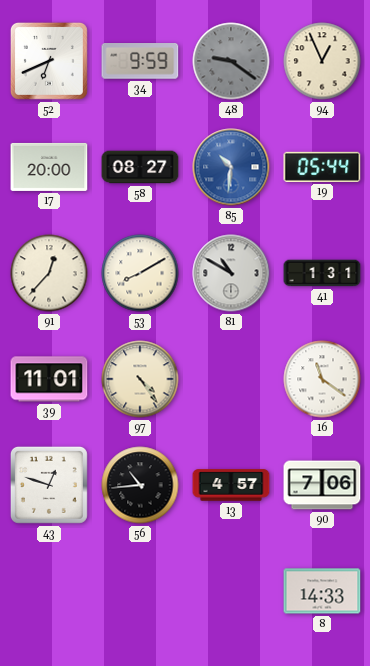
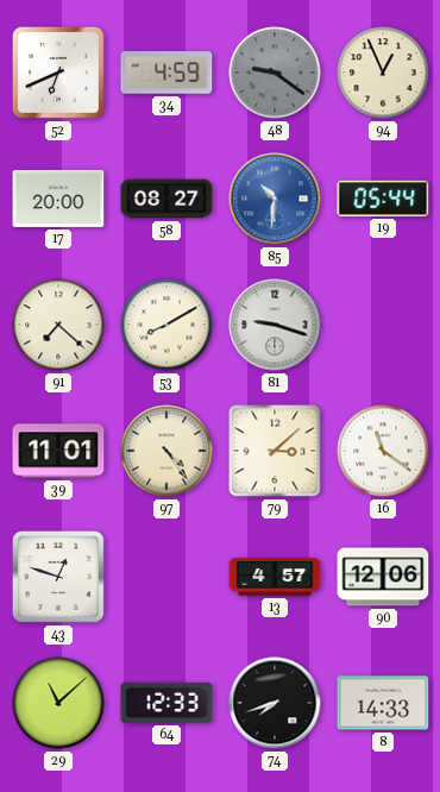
34: 9:59 -> 4:59 (166, 74)
91: 12:37 -> 7:22 (58, 325)
81: 10:50 -> 9:18 (275, 325)
41: 1:31 -> none (322, 273)
79: none -> 3:08 (275, 451)
56: 10:44 -> none (140, 485)
90: 7:06 -> 12:06 (383, 577)
29: none -> 11:08 (58, 703)
64: none -> 12:33 (166, 703)
74: none -> 7:42 (275, 703)
